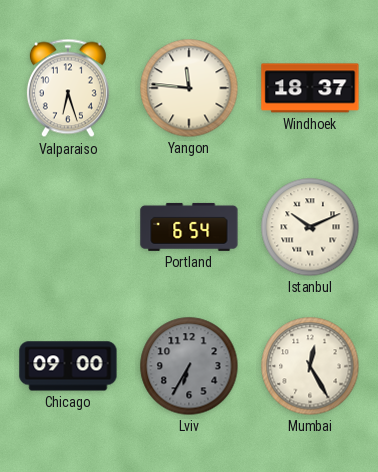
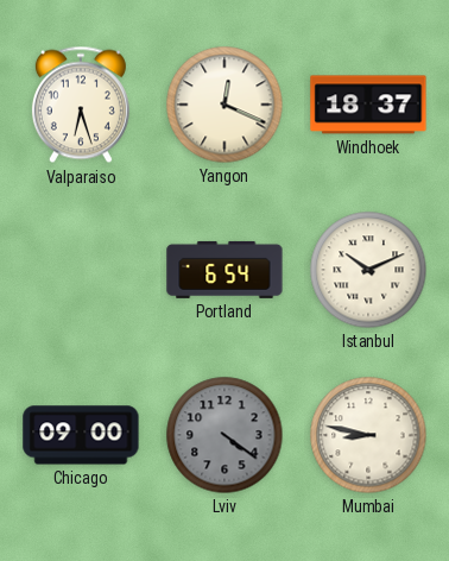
Yangon: 11:46 -> 12:19 (224, 105)
Lviv: 6:35 -> 4:21 (224, 435)
Mumbai: 12:25 -> 8:47 (368, 435)
